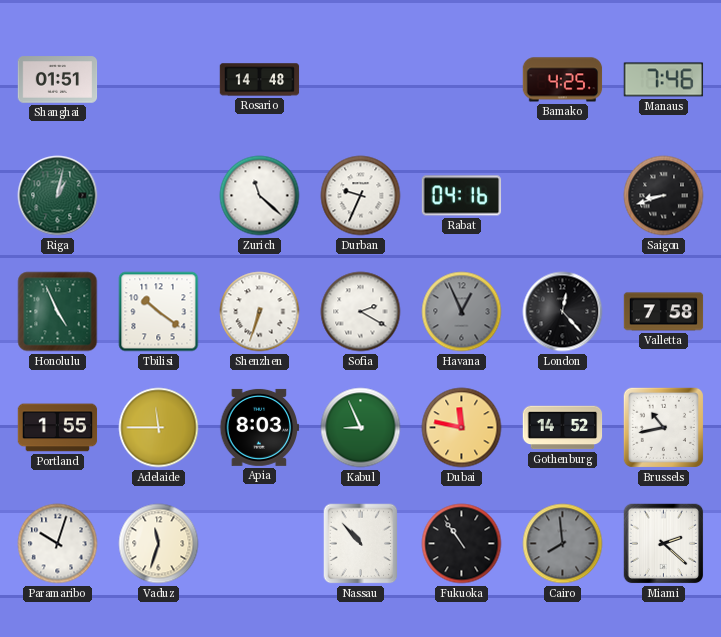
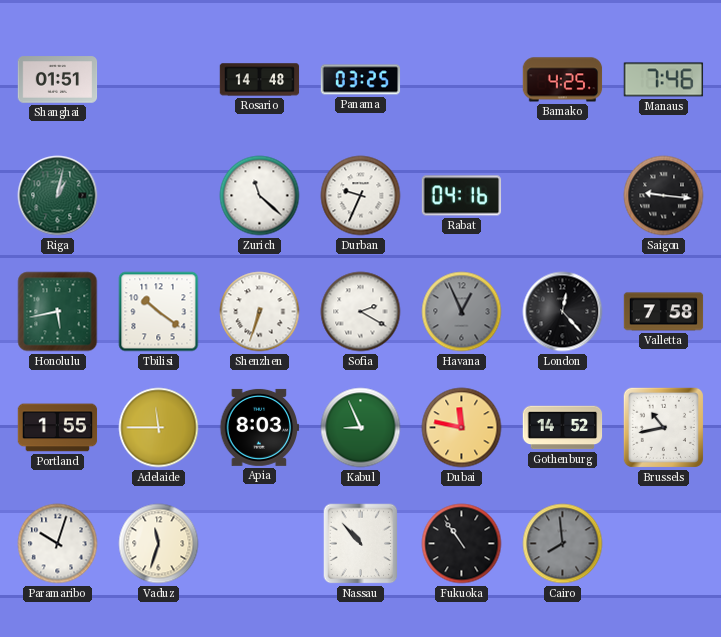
Panama: none -> 03:25 (361, 80)
Saigon: 8:42 -> 9:16 (664, 196)
Honolulu: 4:56 -> 5:43 (58, 312)
Miami: 2:22 -> none (664, 544)
